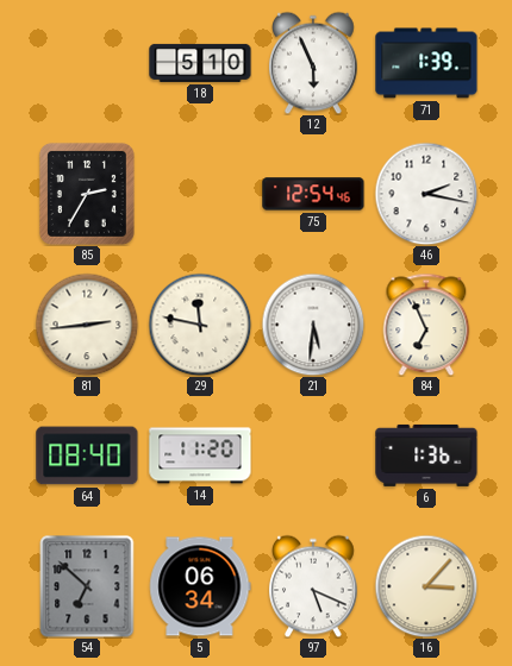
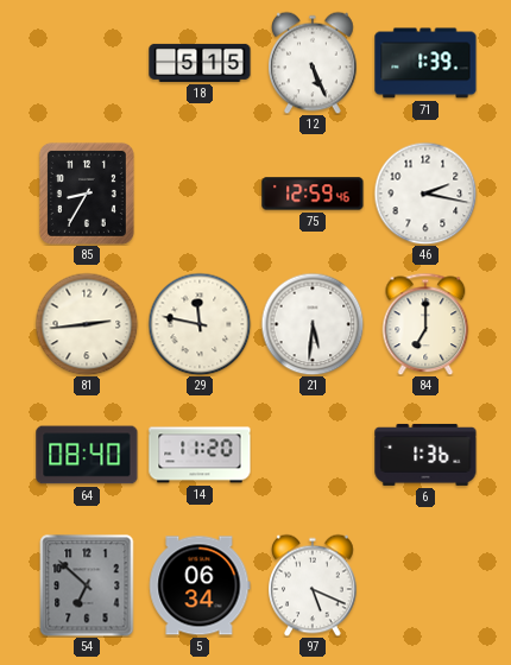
18: 5:10 -> 5:15 (200, 63)
12: 5:56 -> 5:26 (313, 63)
85: 2:35 -> 8:35 (87, 194)
75: 12:54 -> 12:59 (313, 194)
84: 6:56 -> 7:00 (425, 324)
16: 3:07 -> none (426, 586)
